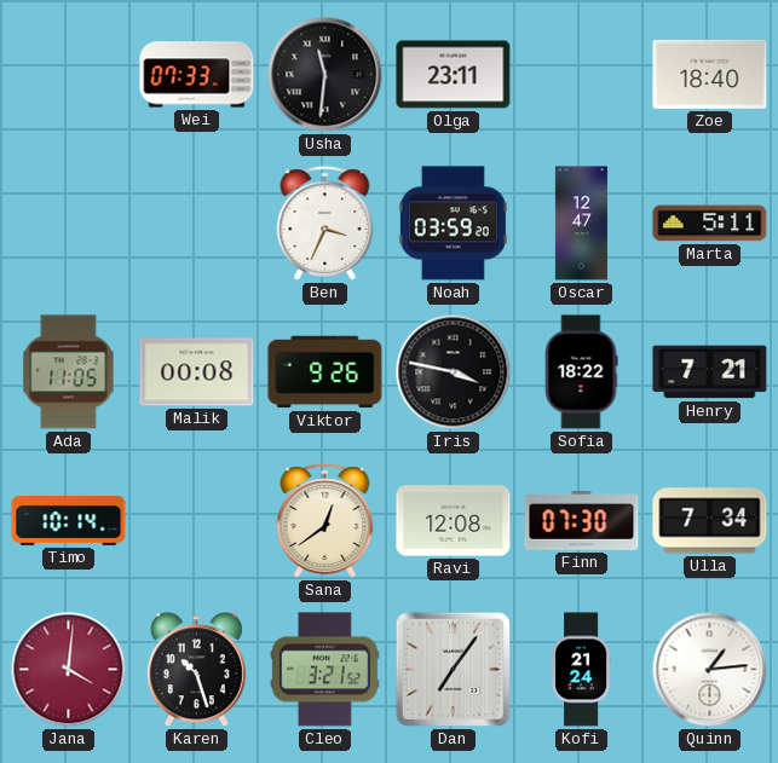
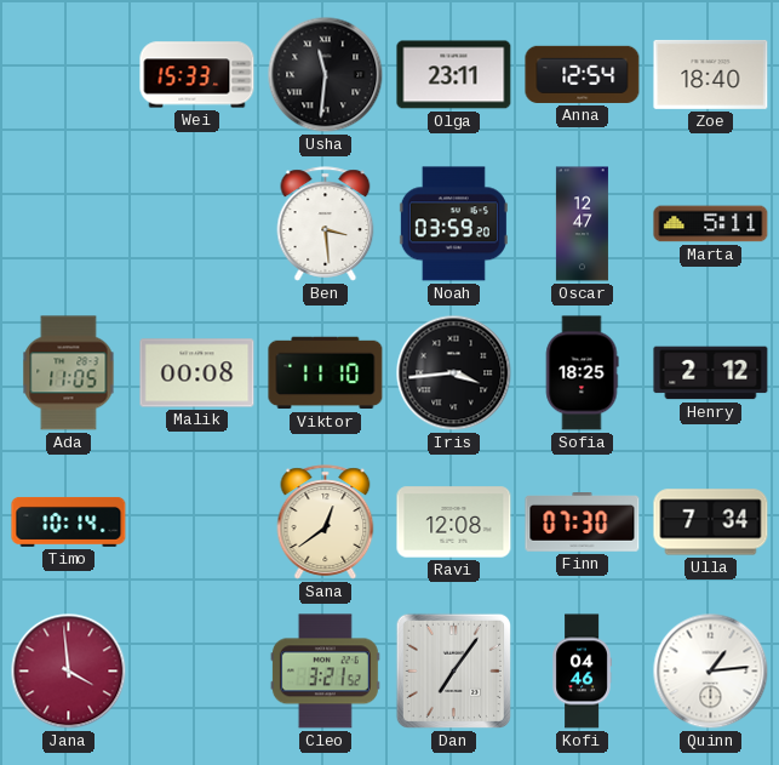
Wei: 07:33 -> 15:33 (197, 75)
Anna: none -> 12:54 (583, 74)
Ben: 3:34 -> 3:29 (326, 224)
Viktor: 9:26 -> 11:10 (326, 373)
Iris: 3:47 -> 3:44 (454, 373)
Sofia: 18:22 -> 18:25 (582, 373)
Henry: 7:21 -> 2:12 (711, 373)
Jana: 4:01 -> 3:59 (69, 672)
Karen: 10:27 -> none (196, 670)
Kofi: 21:24 -> 04:46 (582, 672)
